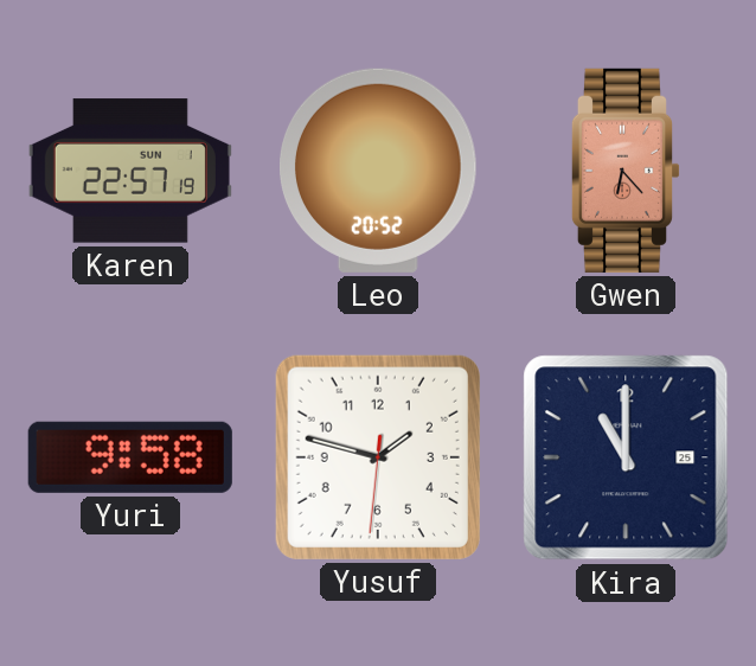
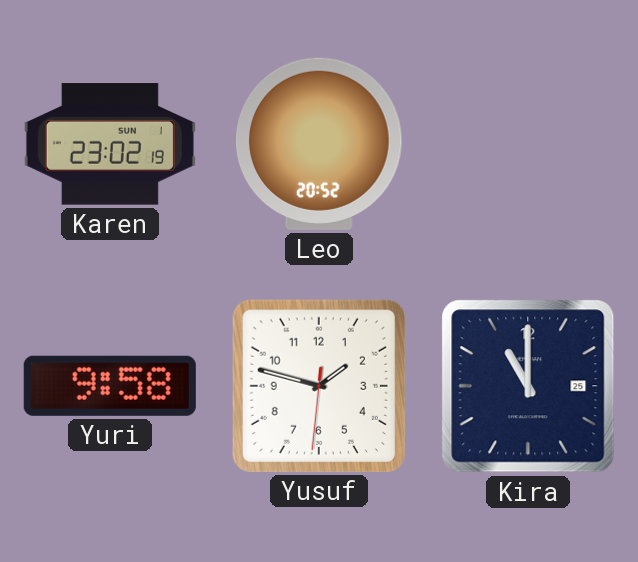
Karen: 22:57 -> 23:02 (110, 144)
Gwen: 6:23 -> none (626, 171)
